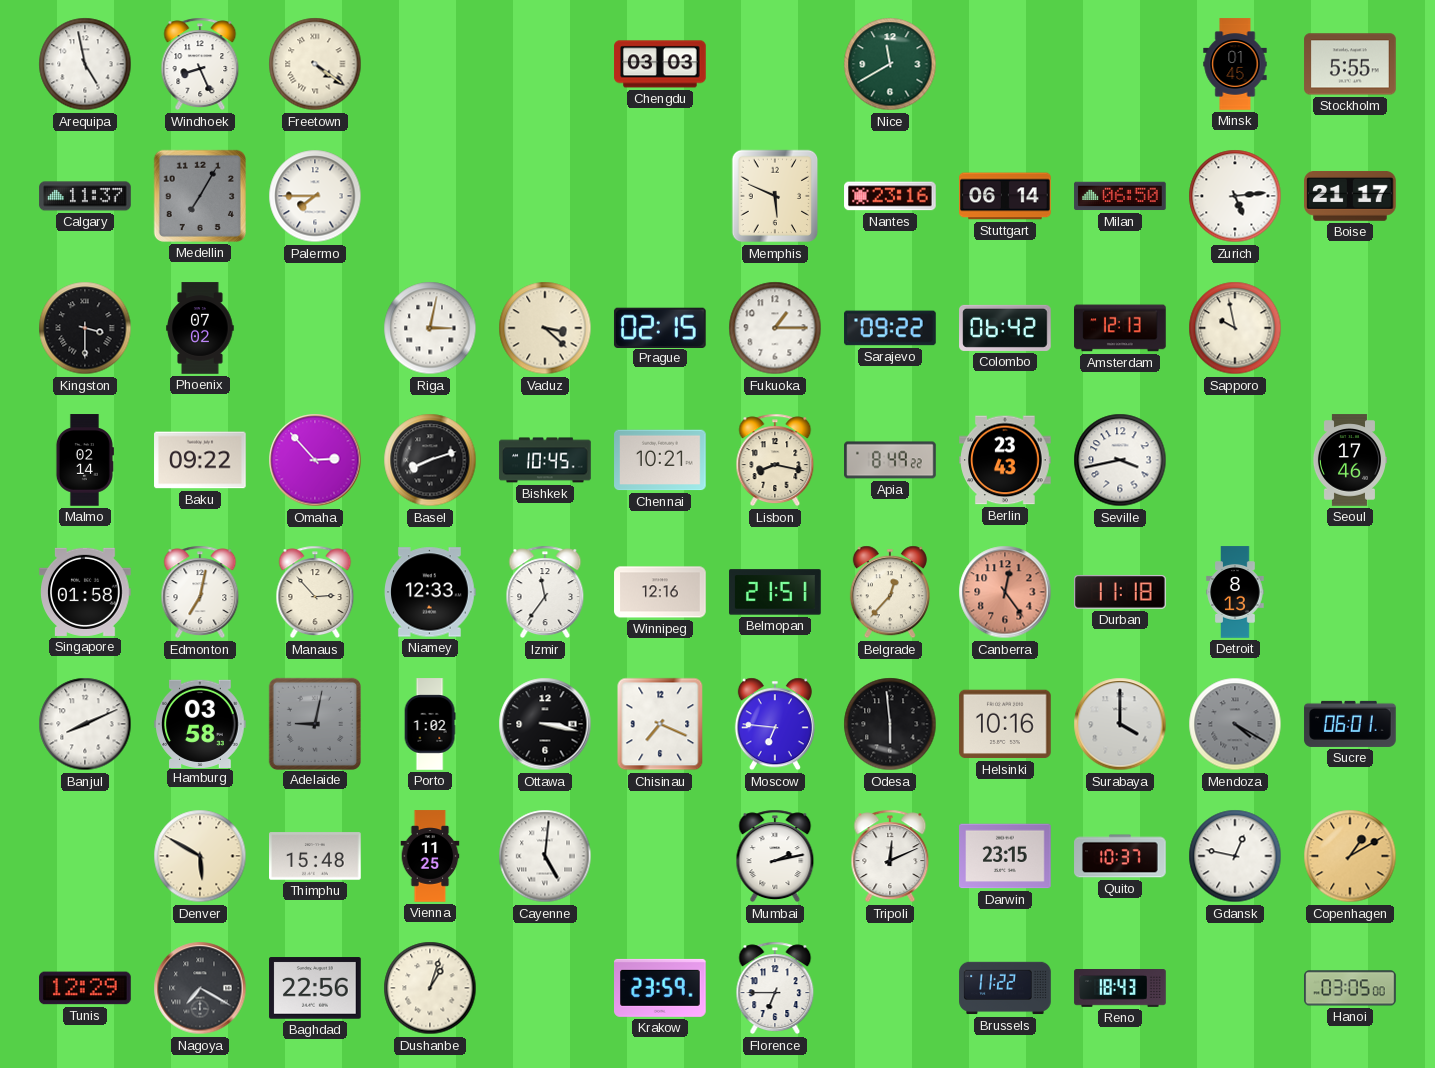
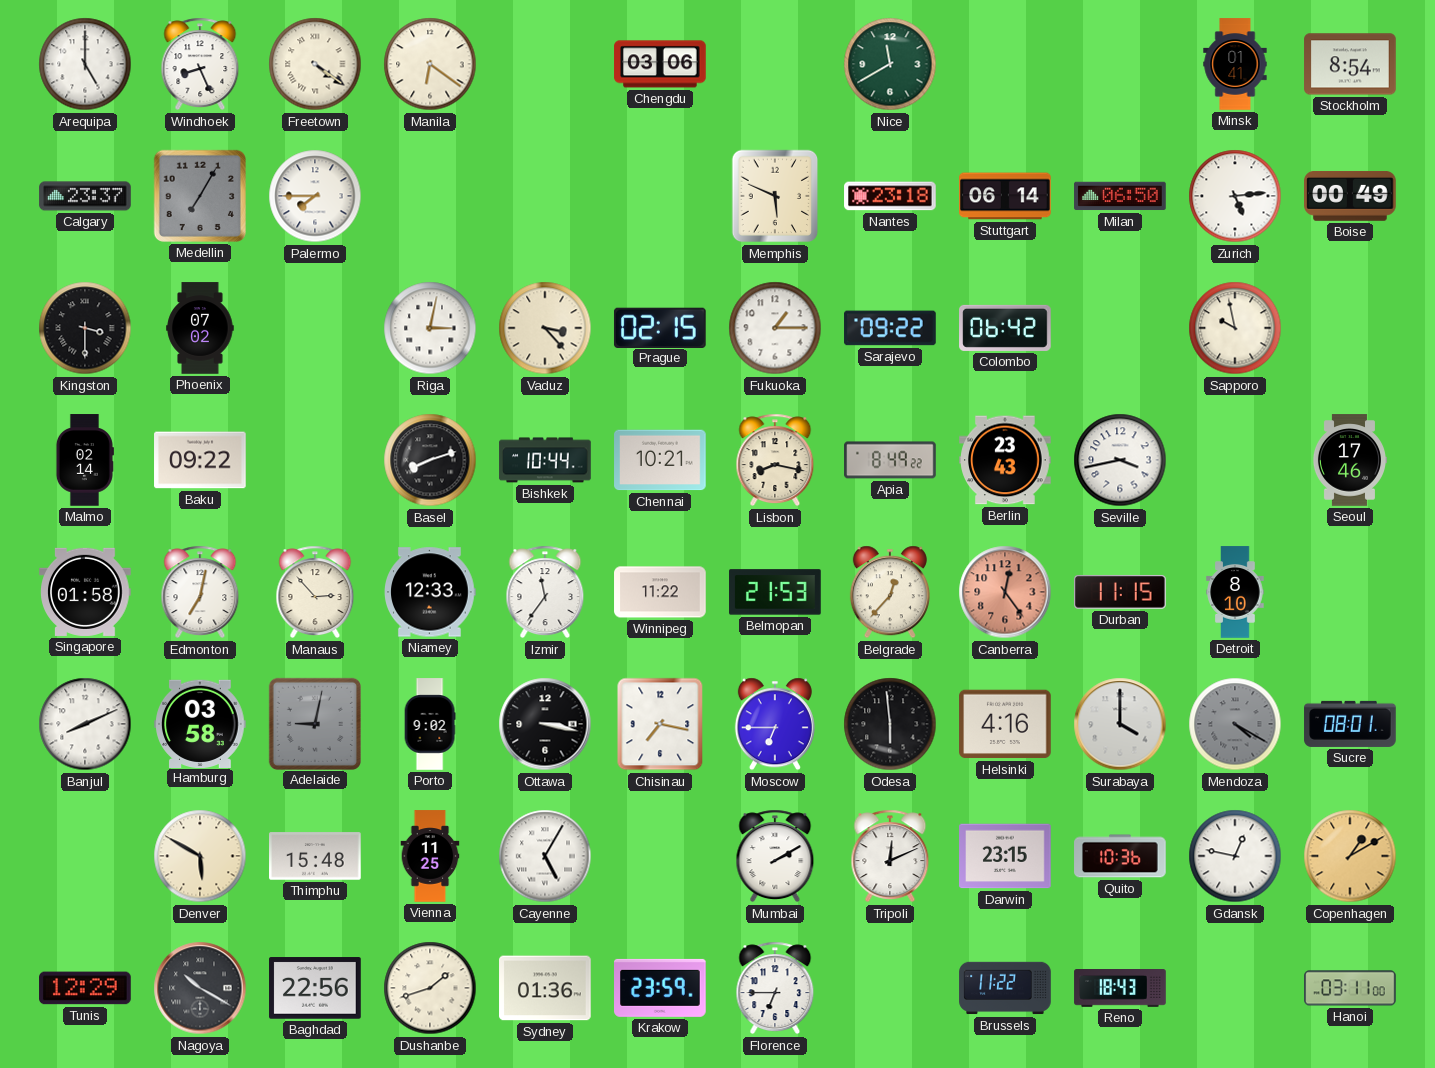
Arequipa: 4:58 -> 5:00 (85, 64)
Manila: none -> 6:21 (430, 64)
Chengdu: 03:03 -> 03:06 (660, 64)
Minsk: 01:45 -> 01:41 (1235, 64)
Stockholm: 5:55 -> 8:54 (1350, 64)
Calgary: 11:37 -> 23:37 (85, 196)
Nantes: 23:16 -> 23:18 (890, 196)
Boise: 21:17 -> 00:49 (1350, 197)
Vaduz: 3:22 -> 3:23 (545, 328)
Amsterdam: 12:13 -> none (1120, 328)
Omaha: 2:53 -> none (315, 460)
Bishkek: 10:45 -> 10:44 (545, 460)
Winnipeg: 12:16 -> 11:22 (660, 592)
Belmopan: 21:51 -> 21:53 (775, 592)
Durban: 11:18 -> 11:15 (1120, 592)
Detroit: 8:13 -> 8:10 (1235, 592)
Porto: 1:02 -> 9:02 (430, 724)
Chisinau: 7:19 -> 7:17 (660, 724)
Moscow: 6:46 -> 6:45 (775, 724)
Helsinki: 10:16 -> 4:16 (1005, 724)
Sucre: 06:01 -> 08:01 (1350, 724)
Cayenne: 5:01 -> 5:05 (545, 856)
Mumbai: 2:13 -> 2:10 (775, 856)
Quito: 10:37 -> 10:36 (1120, 856)
Nagoya: 7:20 -> 10:20 (200, 988)
Dushanbe: 1:03 -> 1:42 (430, 988)
Sydney: none -> 01:36 (545, 988)
Hanoi: 03:05 -> 03:11 (1350, 988)
